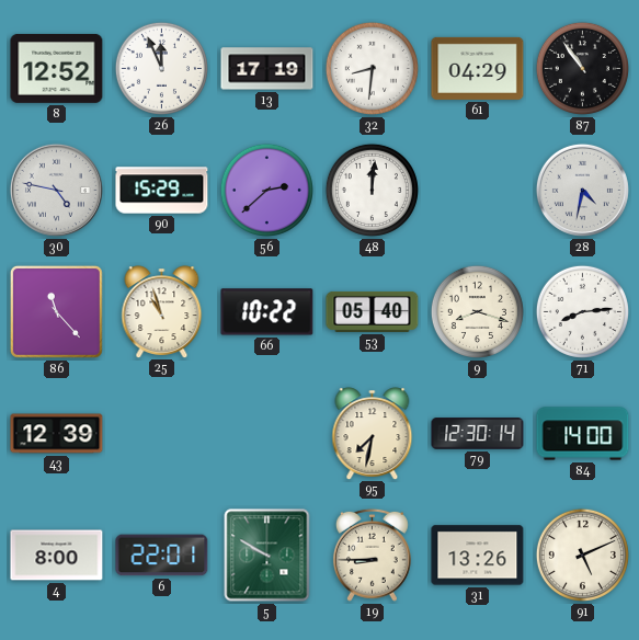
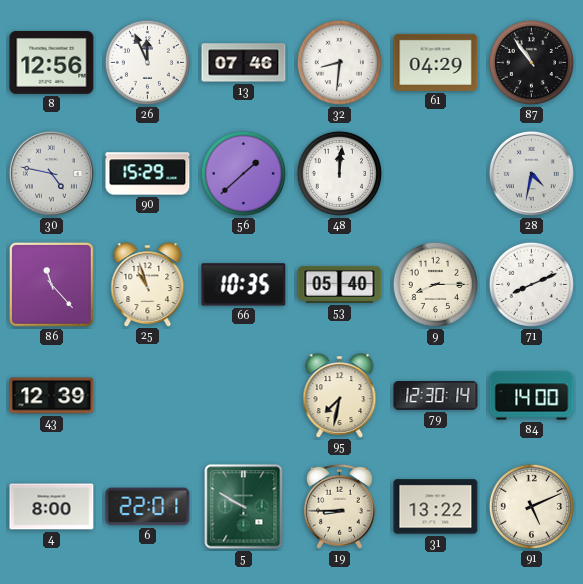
8: 12:52 -> 12:56 (52, 62)
13: 17:19 -> 07:46 (244, 63)
56: 2:38 -> 1:38 (243, 173)
66: 10:22 -> 10:35 (244, 285)
9: 8:18 -> 8:15 (435, 284)
71: 8:14 -> 8:11 (531, 284)
31: 13:26 -> 13:22 (436, 507)
